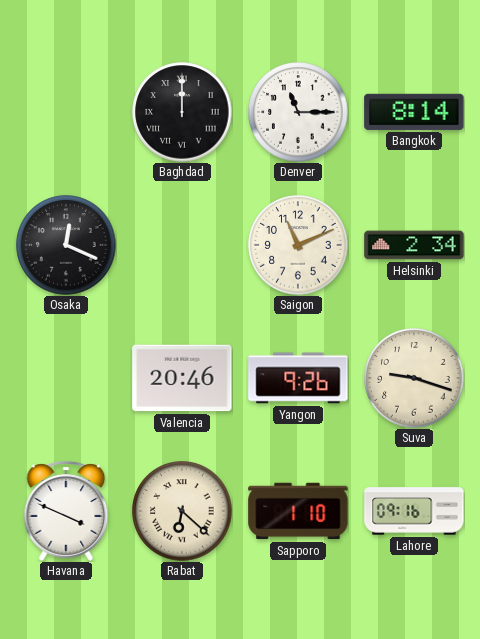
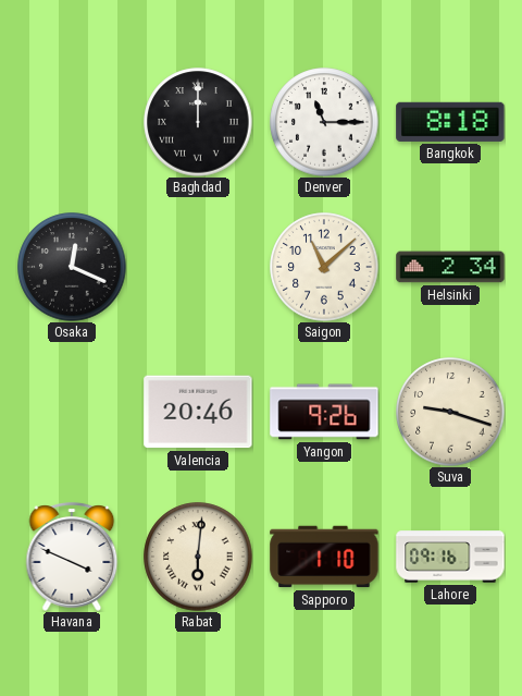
Bangkok: 8:14 -> 8:18 (450, 122)
Saigon: 11:11 -> 11:08 (324, 267)
Rabat: 6:22 -> 6:01 (198, 557)
